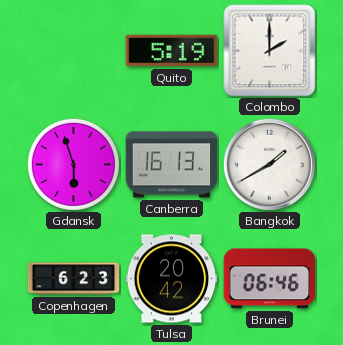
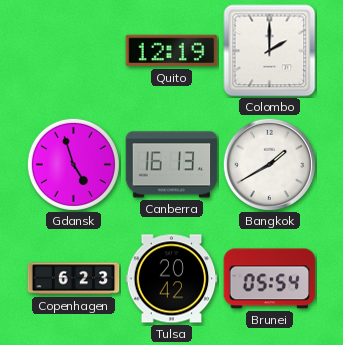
Quito: 5:19 -> 12:19 (172, 51)
Gdansk: 5:57 -> 4:57 (73, 164)
Brunei: 06:46 -> 05:54 (270, 279)
